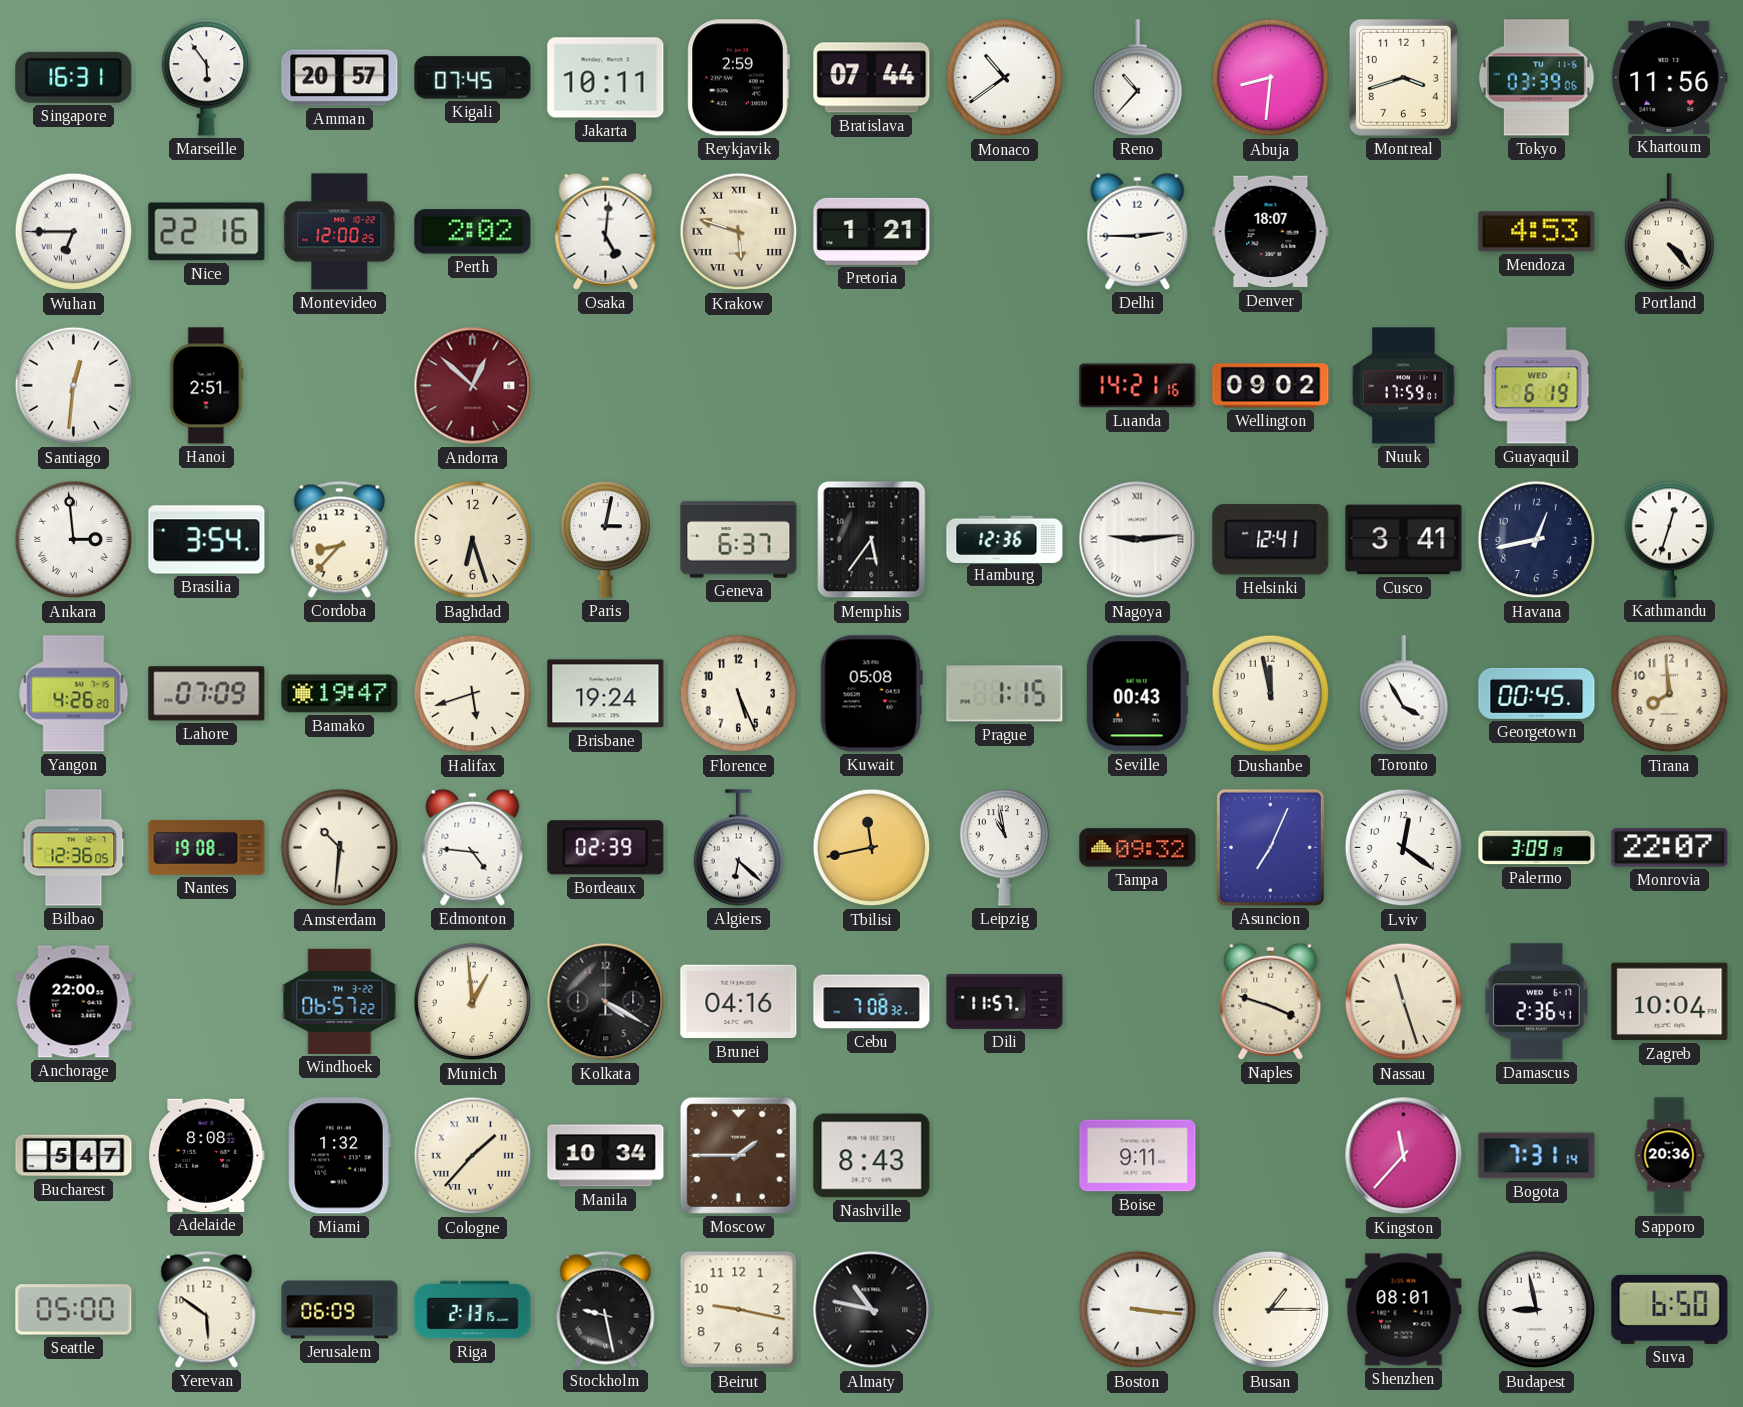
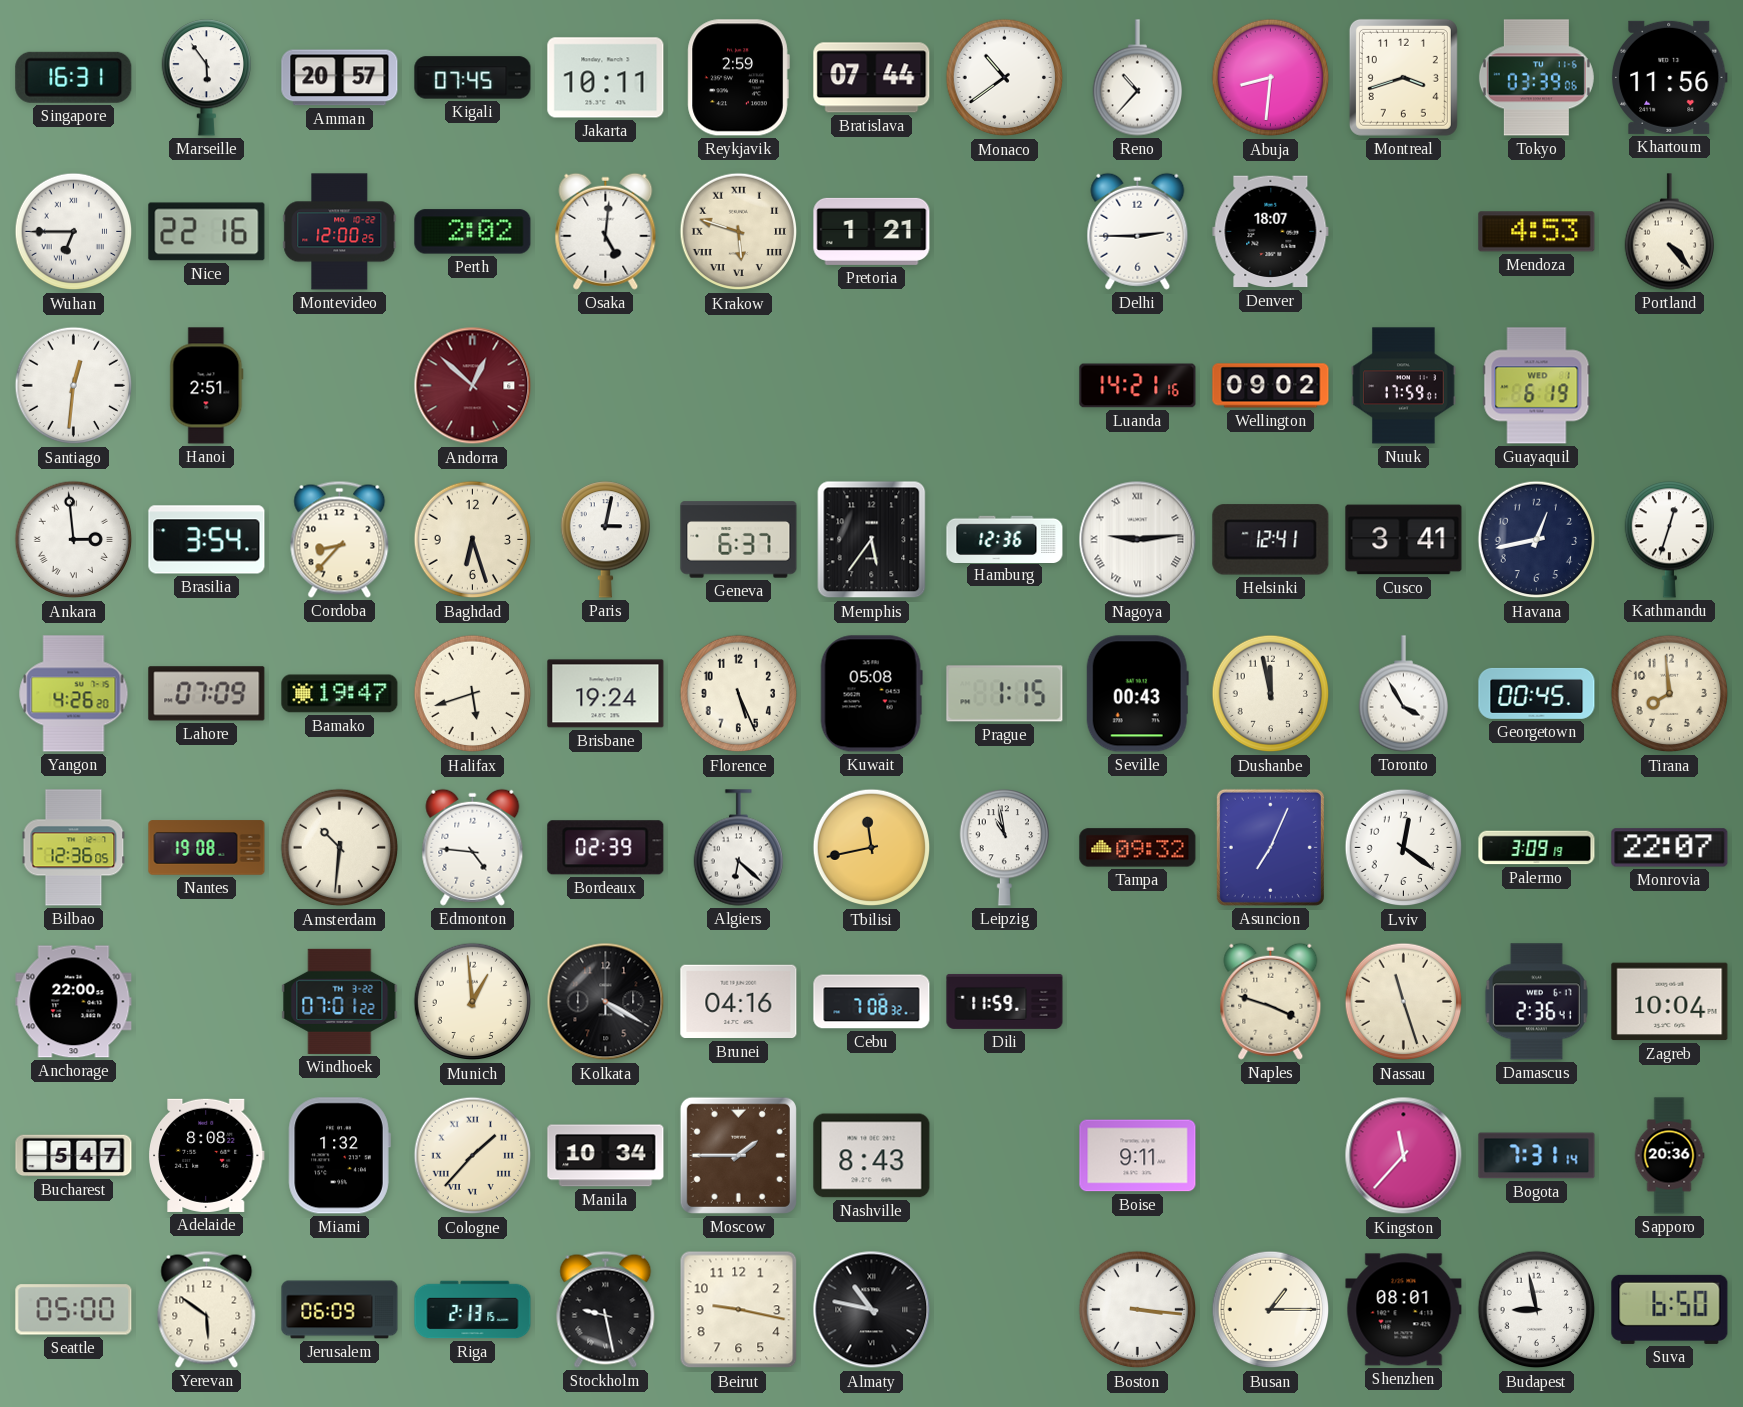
Windhoek: 06:57 -> 07:01 (340, 1001)
Dili: 11:57 -> 11:59 (1005, 1001)
